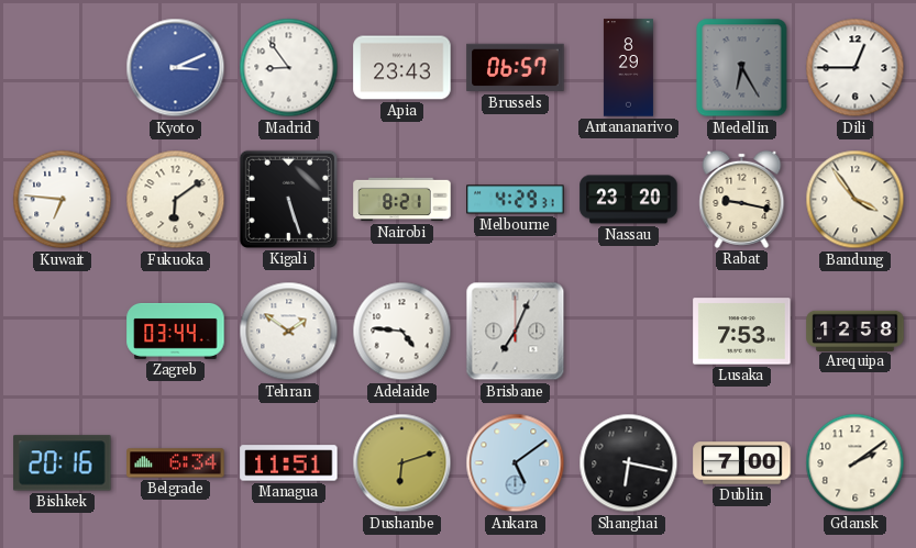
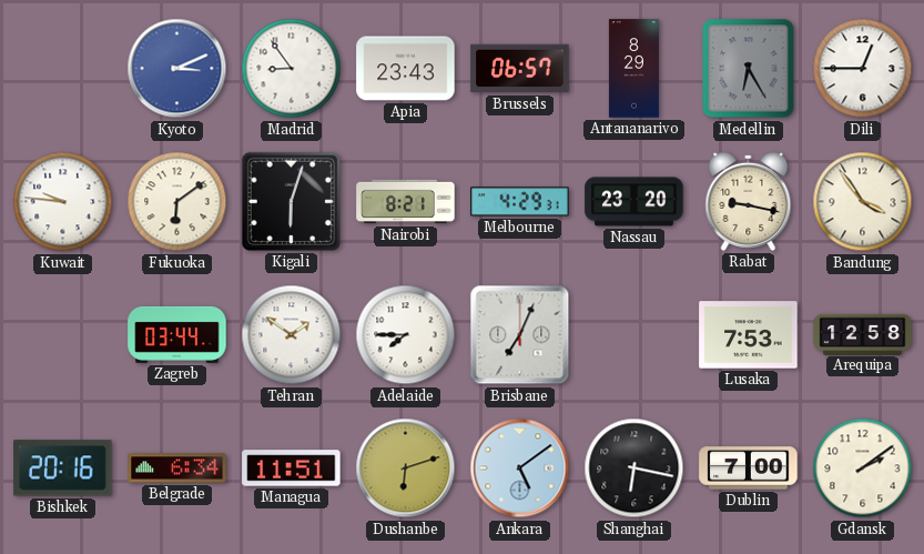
Kuwait: 6:46 -> 9:46 (63, 202)
Kigali: 5:27 -> 6:03 (291, 201)
Adelaide: 4:46 -> 7:45 (406, 335)
